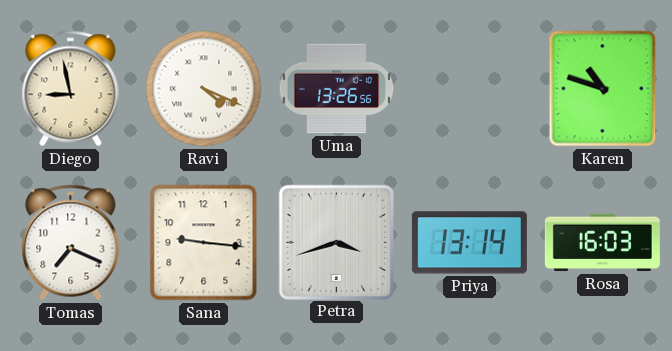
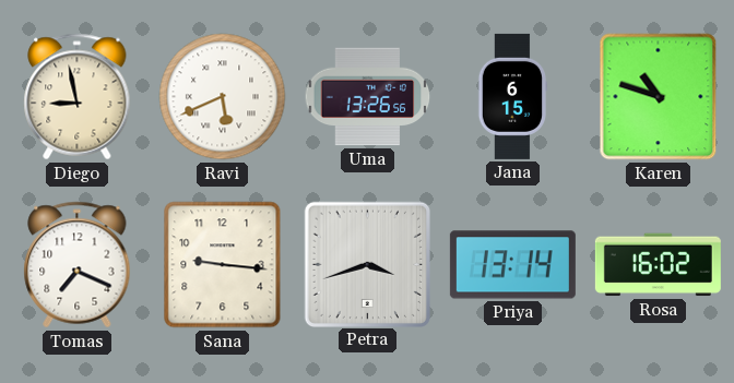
Ravi: 4:19 -> 5:41 (223, 97)
Jana: none -> 6:15 (512, 96)
Rosa: 16:03 -> 16:02 (658, 265)
